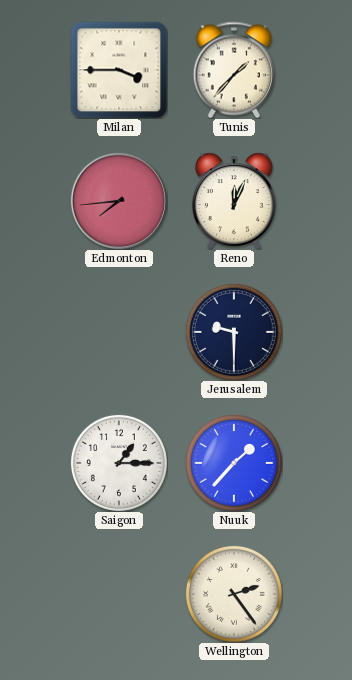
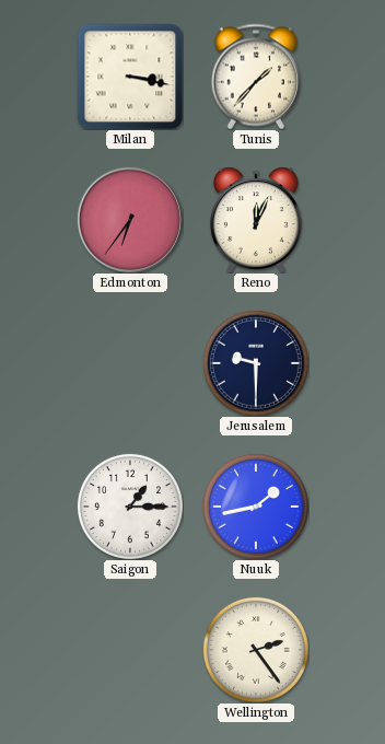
Milan: 3:45 -> 3:17 (130, 77)
Edmonton: 7:44 -> 6:36 (130, 220)
Nuuk: 1:37 -> 1:43 (256, 507)
